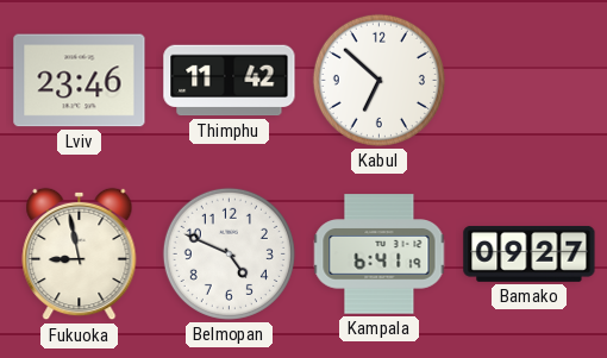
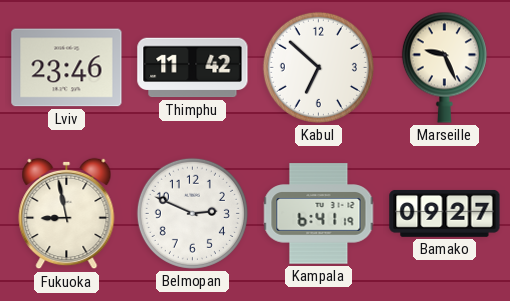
Marseille: none -> 9:26 (444, 67)
Belmopan: 4:49 -> 2:49 (192, 213)
